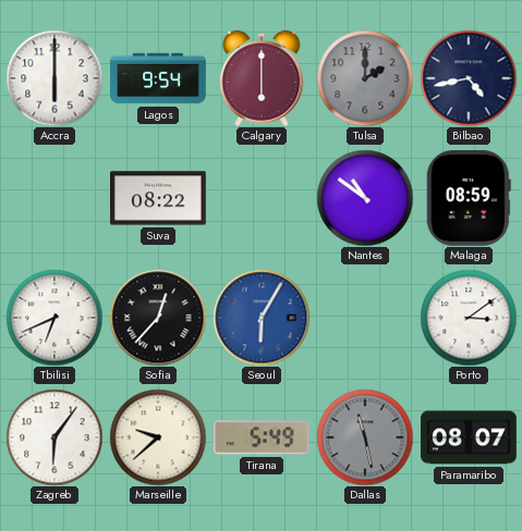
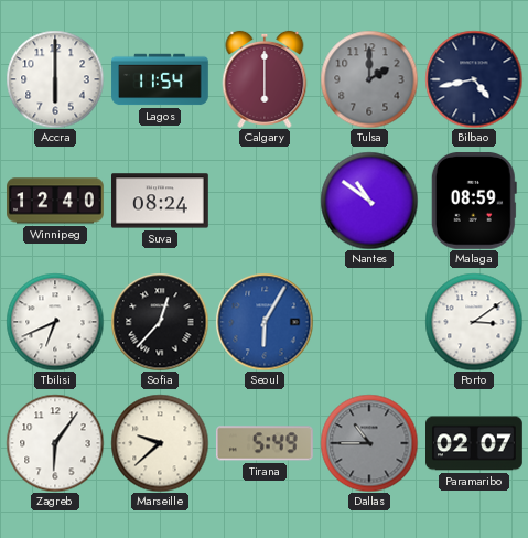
Lagos: 9:54 -> 11:54 (160, 79)
Winnipeg: none -> 12:40 (55, 201)
Suva: 08:22 -> 08:24 (161, 201)
Dallas: 11:28 -> 10:45 (369, 443)
Paramaribo: 08:07 -> 02:07 (475, 443)
